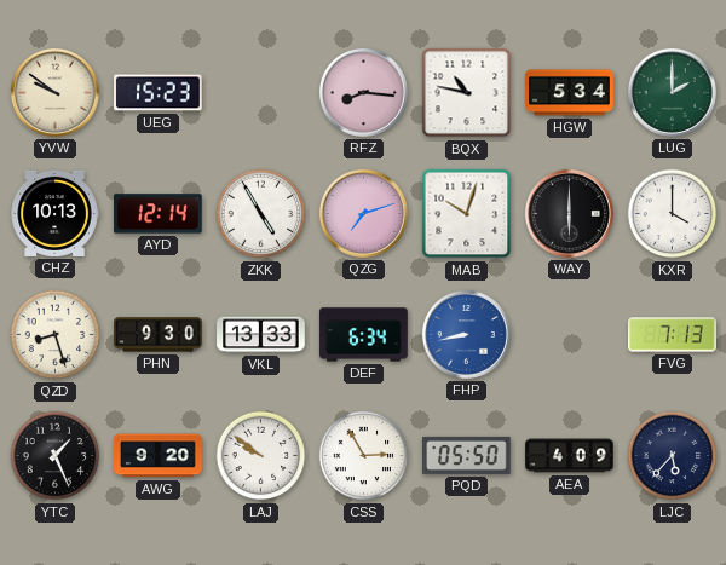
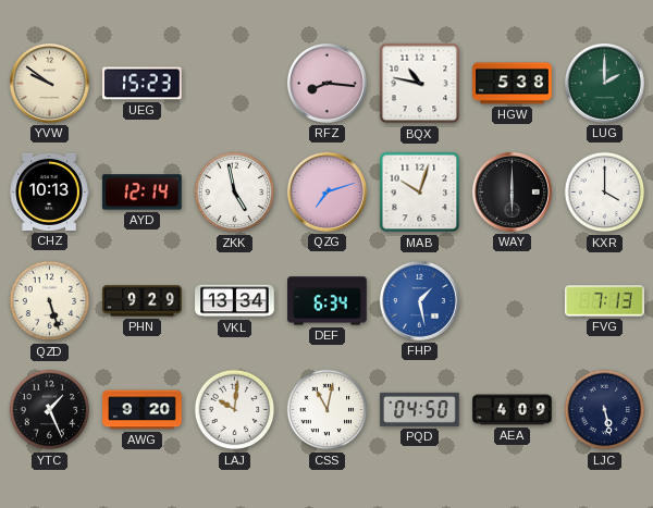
HGW: 5:34 -> 5:38 (513, 84)
ZKK: 4:55 -> 4:58 (235, 193)
QZD: 8:27 -> 5:27 (50, 301)
PHN: 9:30 -> 9:29 (143, 301)
VKL: 13:33 -> 13:34 (235, 301)
FHP: 8:43 -> 1:28 (419, 300)
LAJ: 9:51 -> 10:01 (235, 410)
CSS: 2:55 -> 11:02 (328, 410)
PQD: 05:50 -> 04:50 (420, 409)
LJC: 5:37 -> 5:28 (605, 410)
